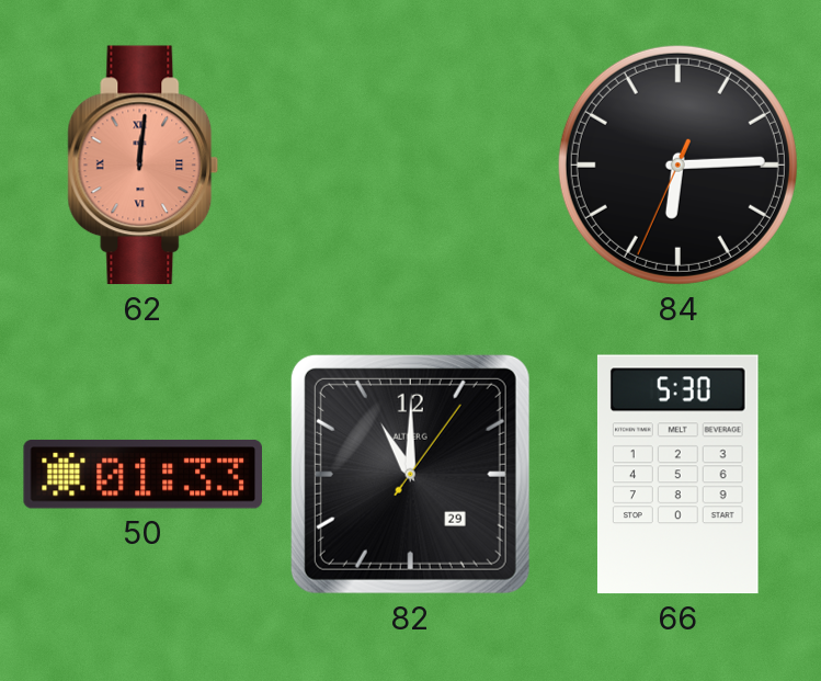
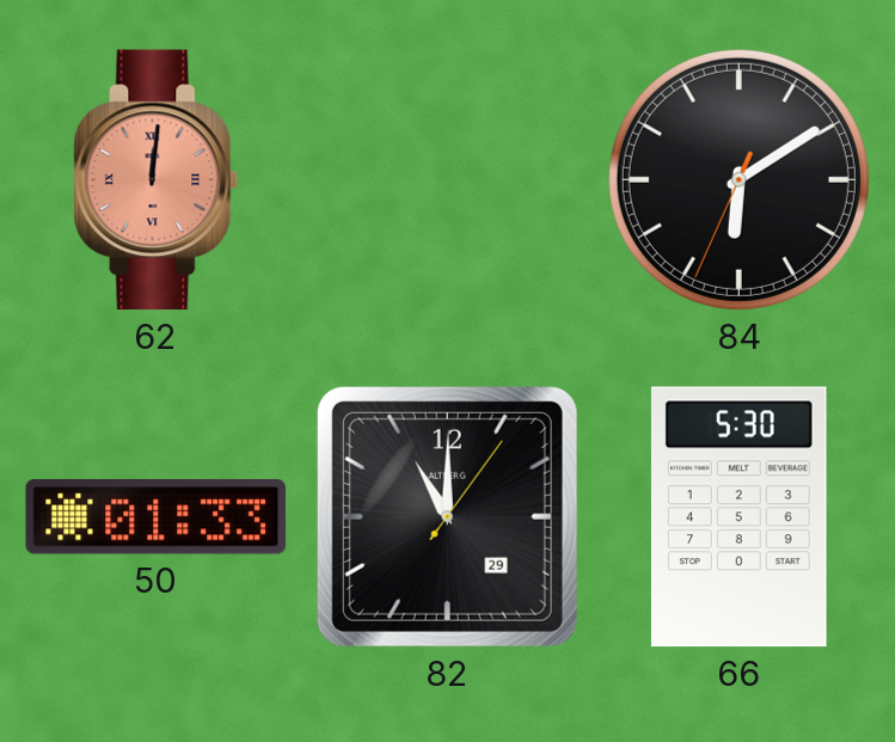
84: 6:14 -> 6:09 (738, 179)
